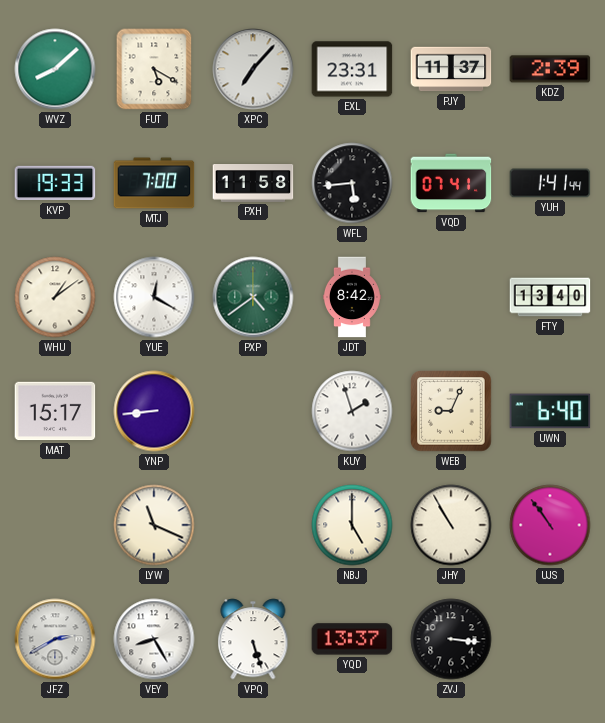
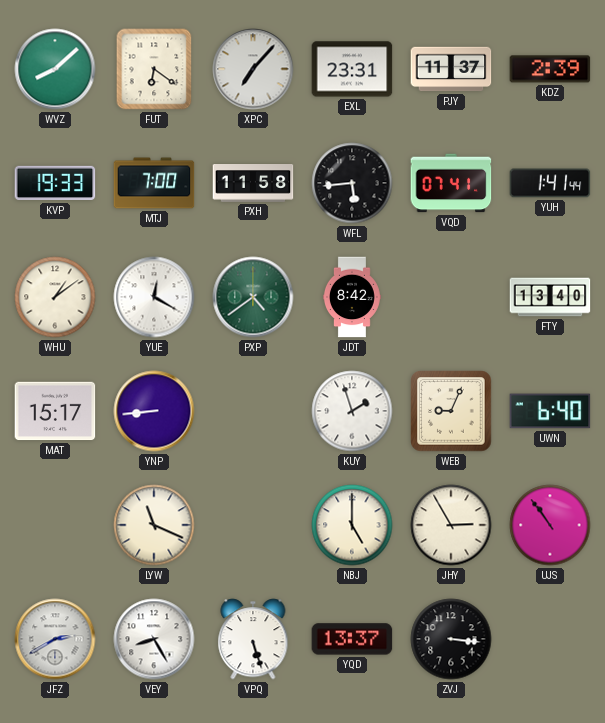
FUT: 5:20 -> 6:21 (154, 69)
JHY: 10:55 -> 2:55 (451, 525)
